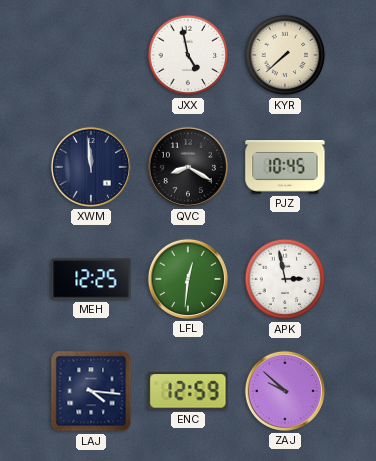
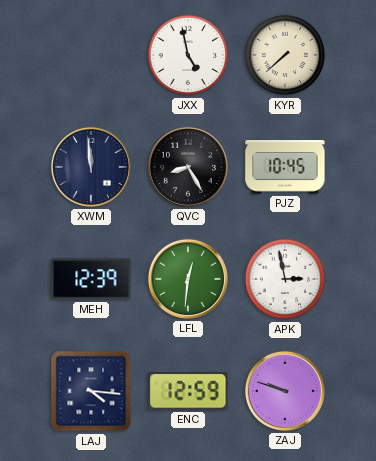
QVC: 8:20 -> 8:25 (188, 167)
MEH: 12:25 -> 12:39 (91, 279)
ZAJ: 9:52 -> 9:48 (285, 391)
